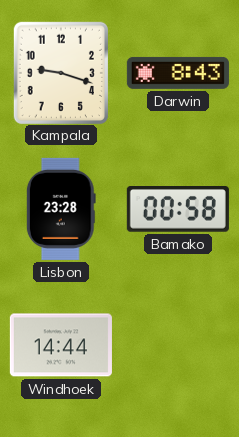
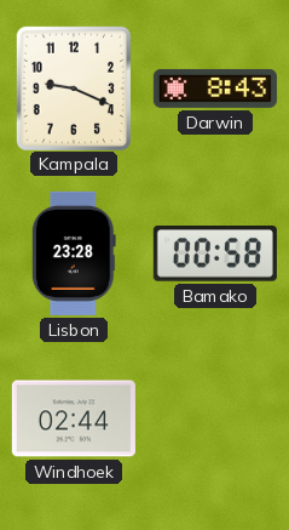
Kampala: 9:18 -> 9:19 (74, 87)
Windhoek: 14:44 -> 02:44 (74, 418)
